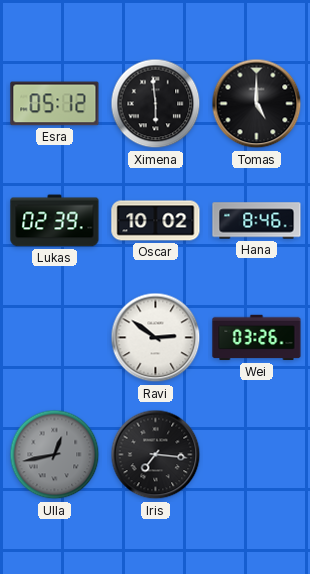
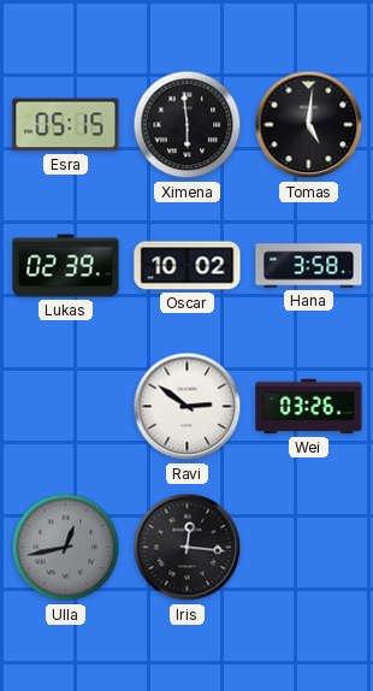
Esra: 05:12 -> 05:15 (66, 125)
Tomas: 5:00 -> 5:01 (309, 125)
Hana: 8:46 -> 3:58 (309, 266)
Iris: 7:16 -> 12:16 (188, 548)
